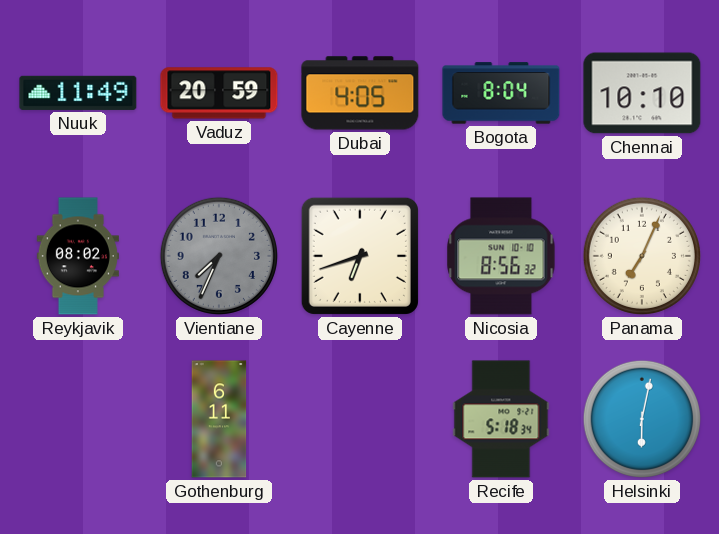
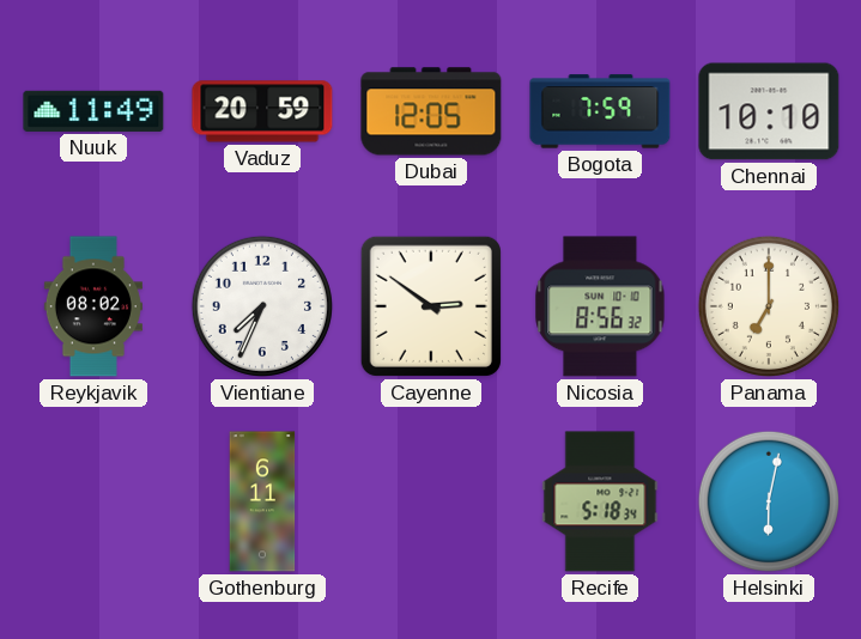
Dubai: 4:05 -> 12:05 (431, 111)
Bogota: 8:04 -> 7:59 (600, 111)
Vientiane dial: grey -> white (262, 306)
Cayenne: 6:42 -> 2:51 (431, 306)
Panama: 7:04 -> 7:00 (769, 306)
